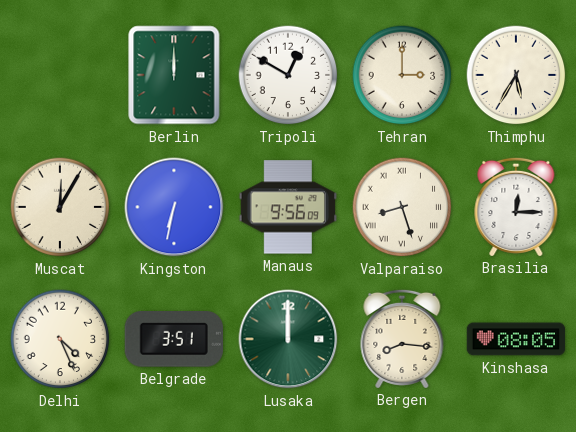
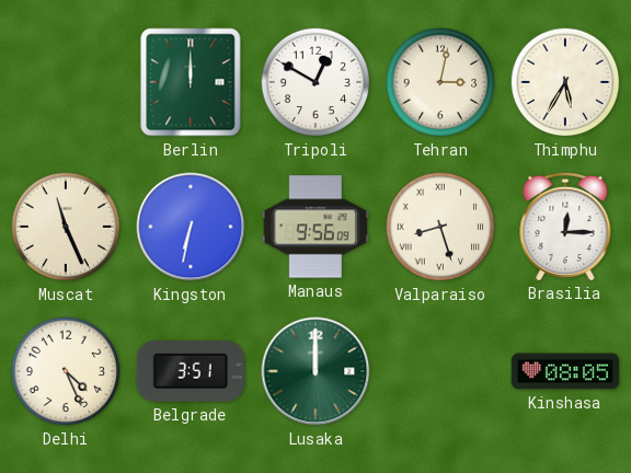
Tehran: 3:00 -> 3:02 (440, 82)
Muscat: 12:05 -> 11:26 (66, 227)
Bergen: 8:16 -> none (402, 338)
